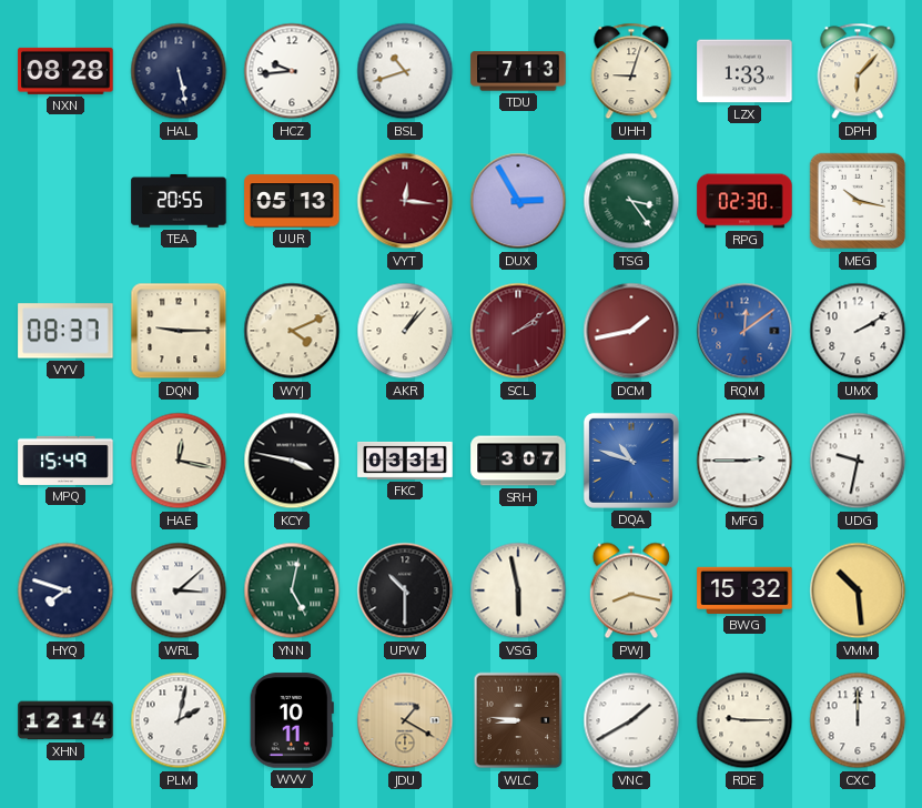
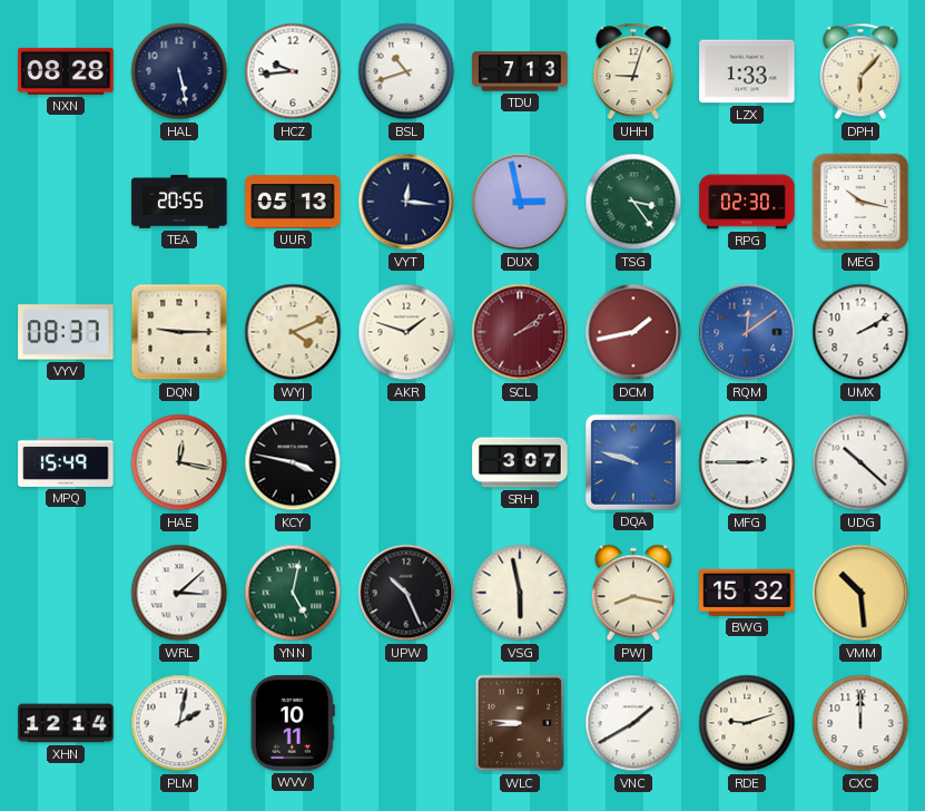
VYT dial: burgundy -> navy (406, 202)
DUX: 2:55 -> 2:58 (520, 202)
AKR: 1:07 -> 1:48 (406, 332)
FKC: 03:31 -> none (405, 461)
DQA: 10:48 -> 9:48 (633, 462)
UDG: 9:32 -> 10:22 (860, 462)
HYQ: 7:48 -> none (65, 590)
UPW: 10:30 -> 10:26 (406, 593)
JDU: 1:20 -> none (405, 720)
RDE: 9:15 -> 9:12 (747, 723)
